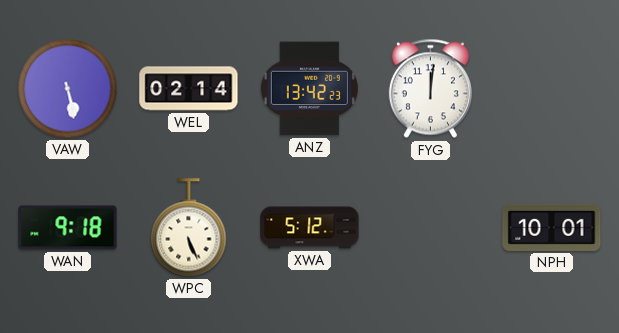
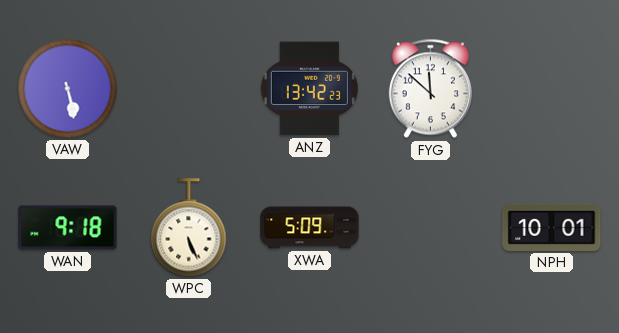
WEL: 02:14 -> none (189, 89)
FYG: 12:01 -> 11:52 (430, 89)
XWA: 5:12 -> 5:09 (310, 228)
